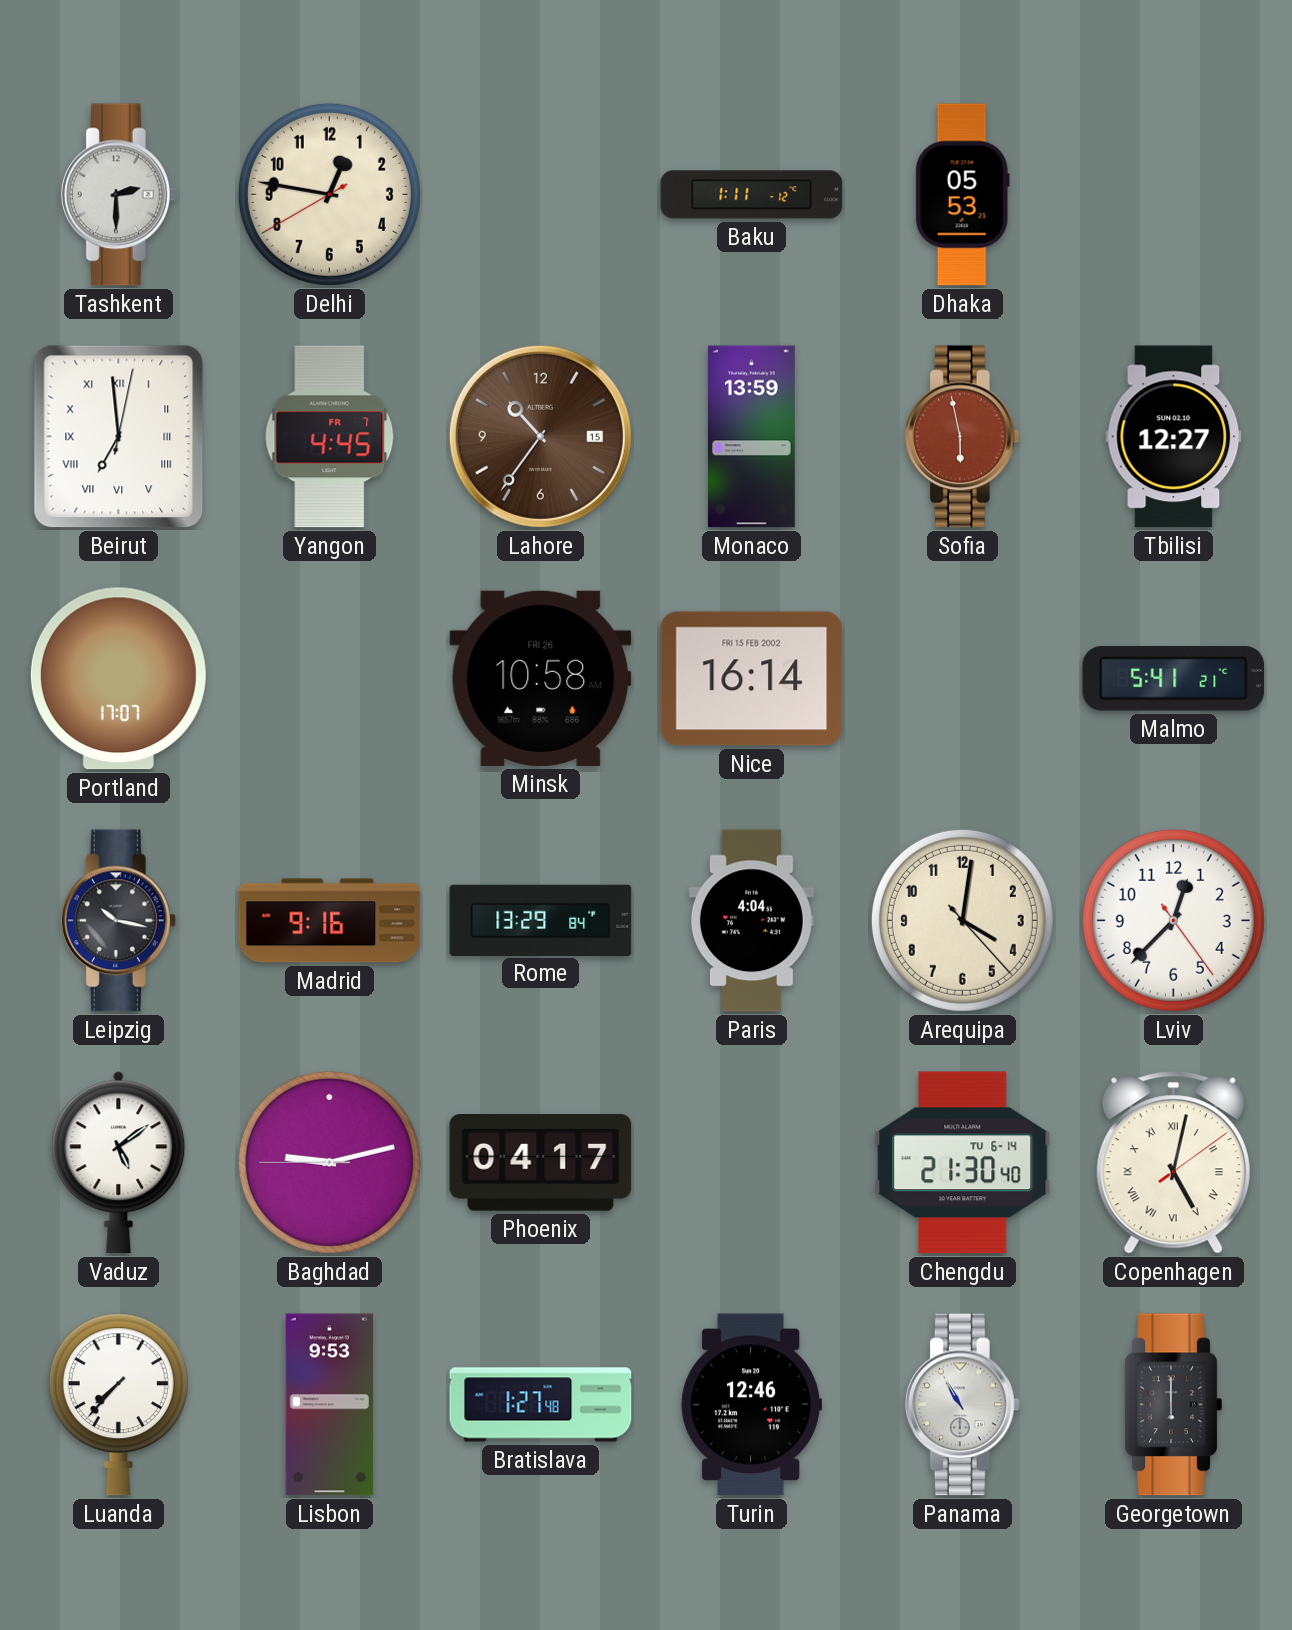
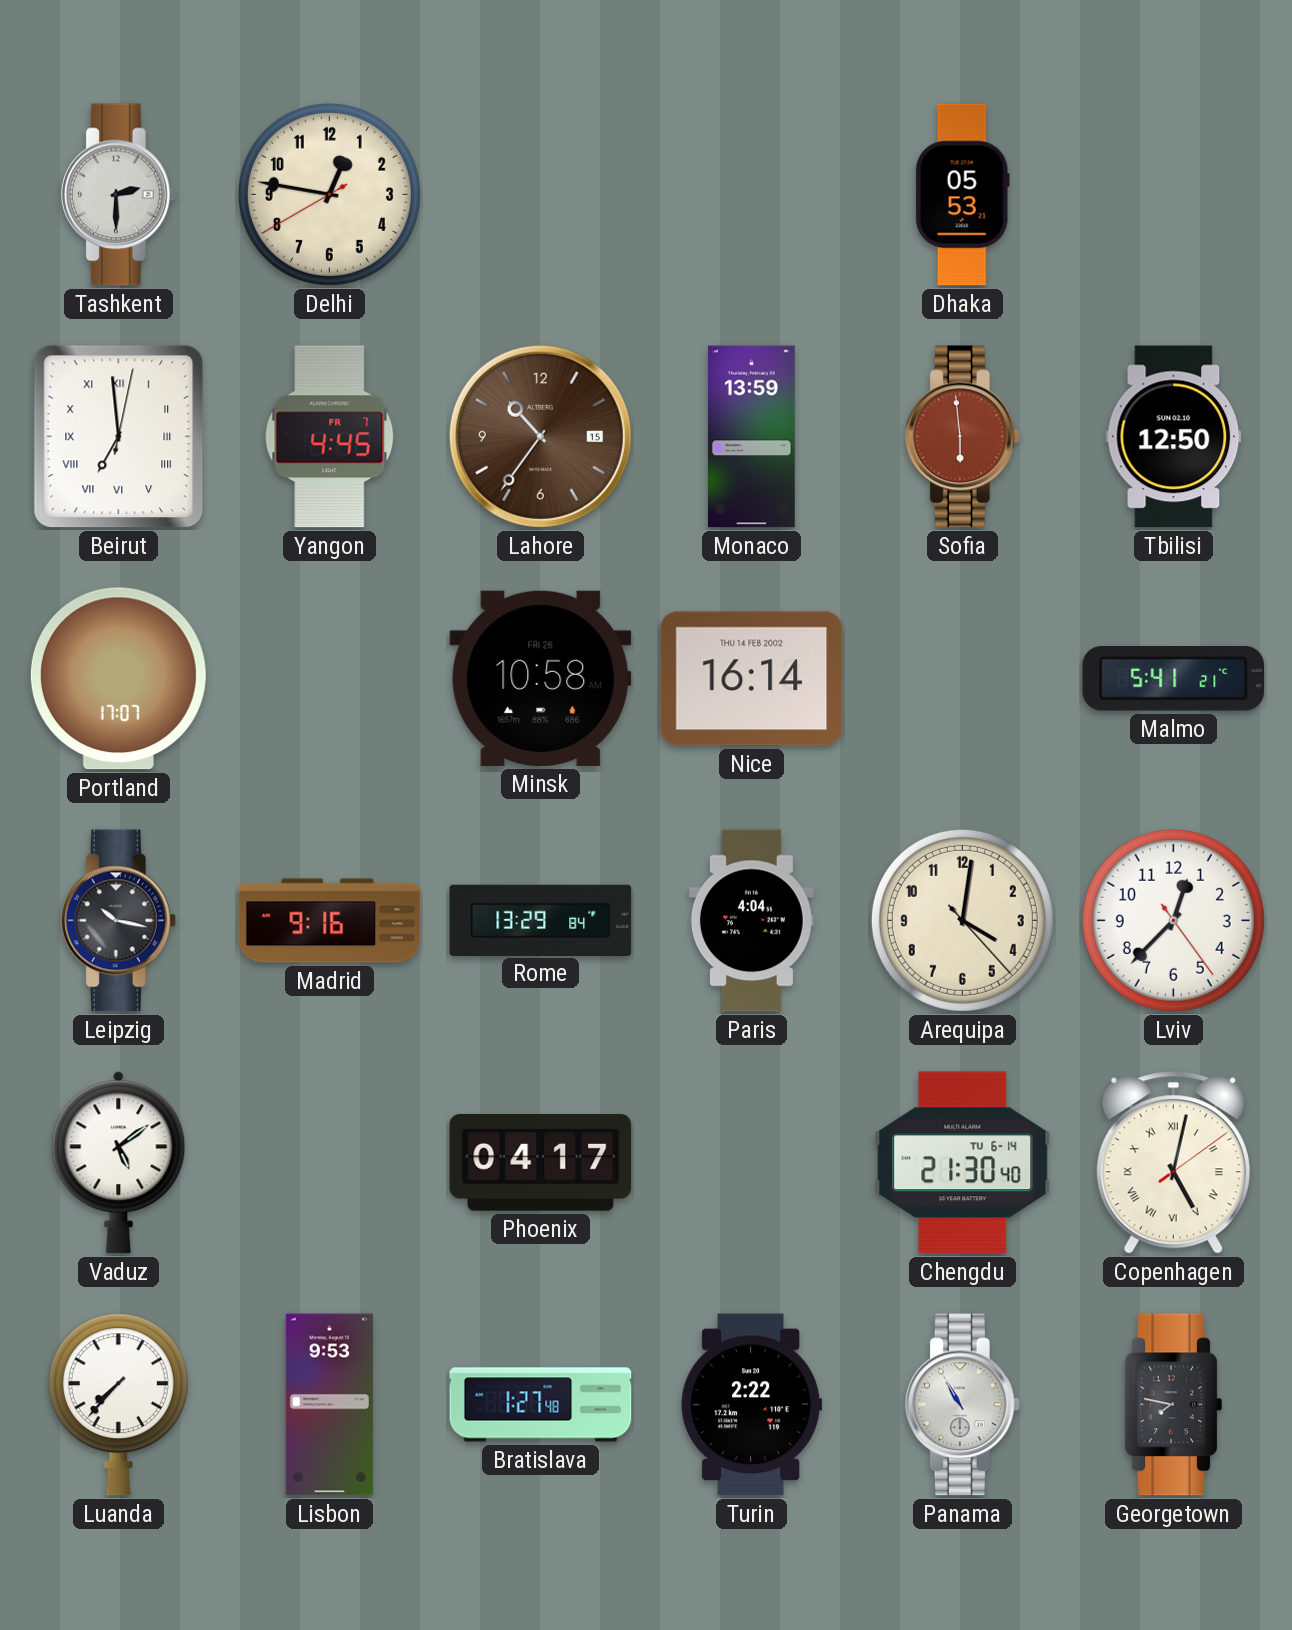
Baku: 1:11 -> none (752, 195)
Sofia: 5:58 -> 5:59 (962, 437)
Tbilisi: 12:27 -> 12:50 (1174, 437)
Nice date: FRI 15 FEB 2002 -> THU 14 FEB 2002 (752, 679)
Baghdad: 9:12 -> none (329, 1162)
Turin: 12:46 -> 2:22 (751, 1405)
Georgetown: 6:00 -> 7:47 (1173, 1405)
